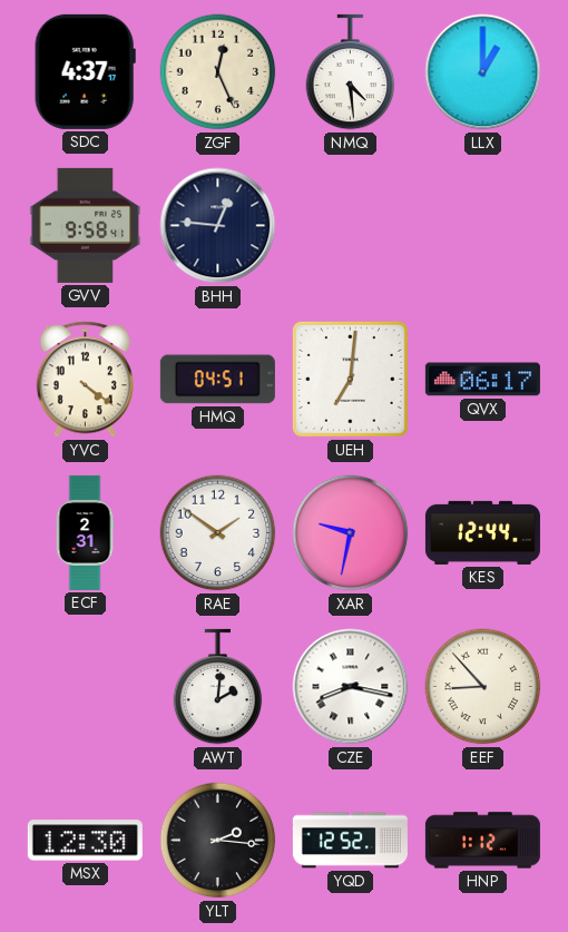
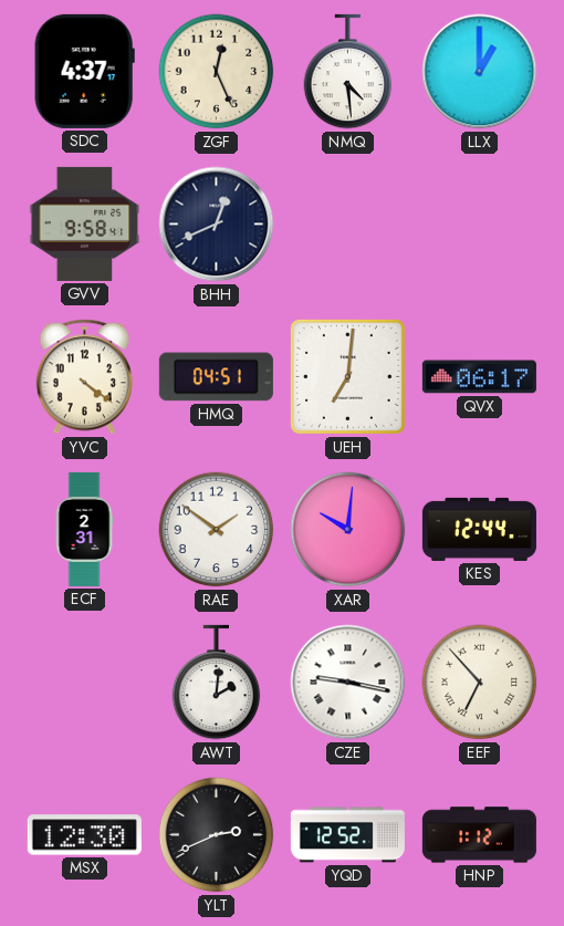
BHH: 12:46 -> 12:41 (217, 225)
XAR: 9:32 -> 10:01 (348, 530)
CZE: 8:17 -> 9:17 (348, 683)
EEF: 8:53 -> 6:53 (480, 683)
YLT: 2:16 -> 2:41 (217, 835)
